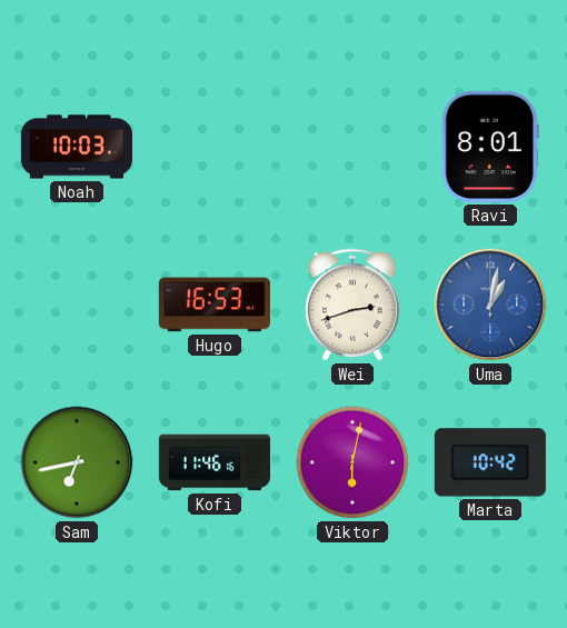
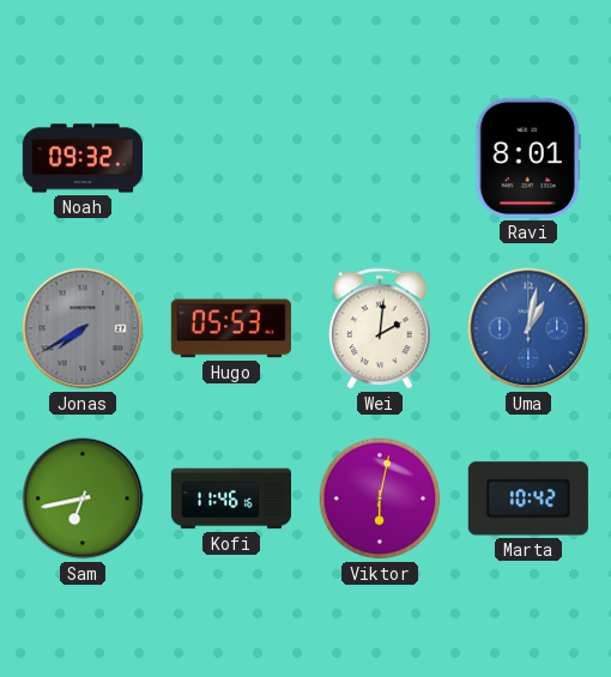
Noah: 10:03 -> 09:32 (83, 158)
Jonas: none -> 7:40 (83, 328)
Hugo: 16:53 -> 05:53 (231, 328)
Wei: 2:42 -> 2:01 (380, 328)
